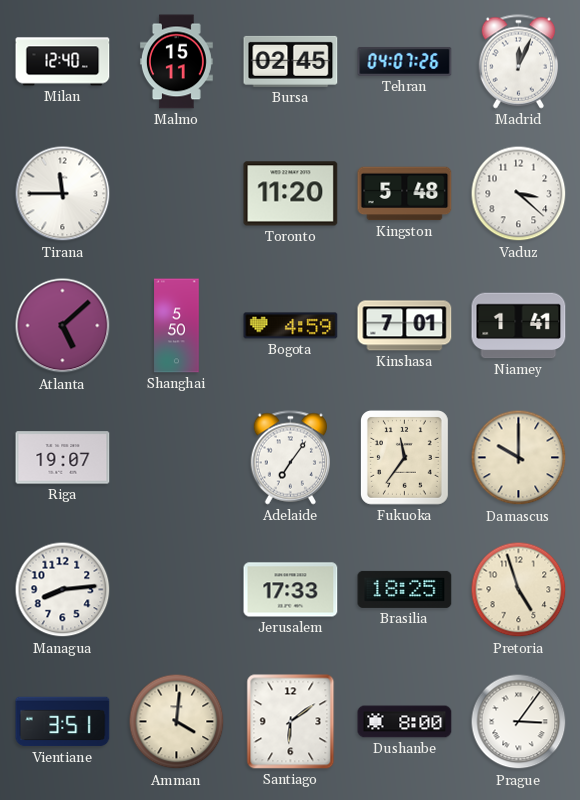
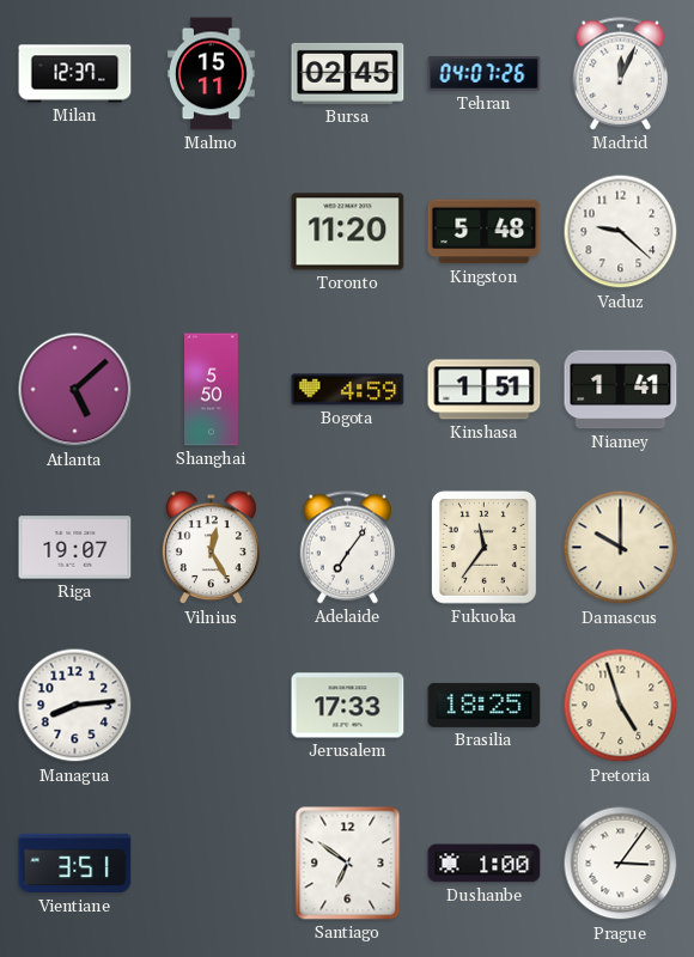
Milan: 12:40 -> 12:37 (75, 74)
Tirana: 11:45 -> none (63, 194)
Vaduz: 3:22 -> 9:22 (621, 232)
Kinshasa: 7:01 -> 1:51 (485, 390)
Vilnius: none -> 12:25 (211, 548)
Amman: 4:01 -> none (177, 722)
Santiago: 6:09 -> 6:51 (348, 864)
Dushanbe: 8:00 -> 1:00 (485, 864)
